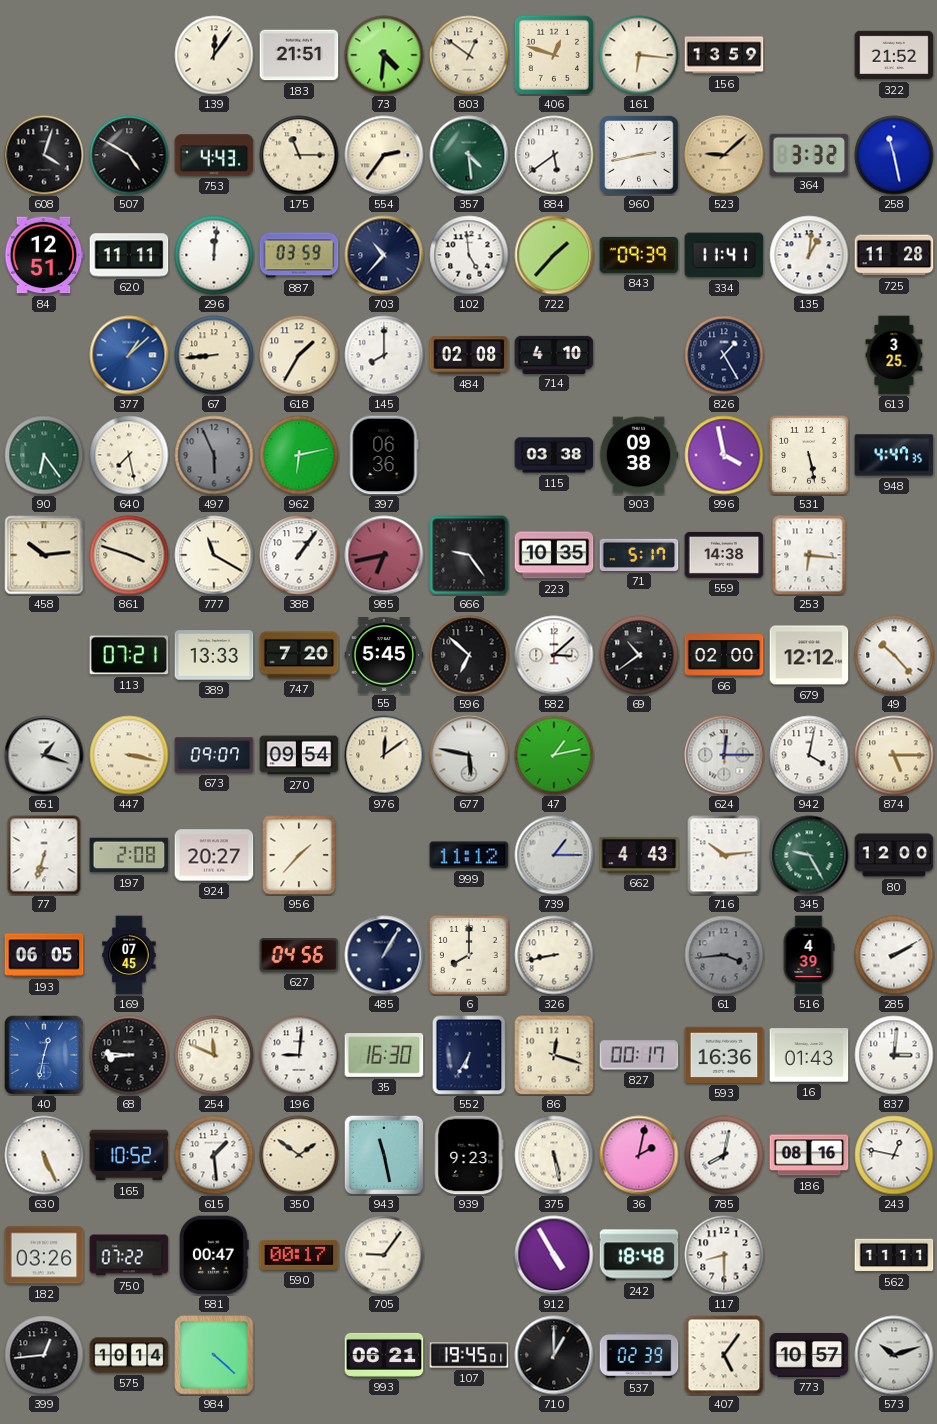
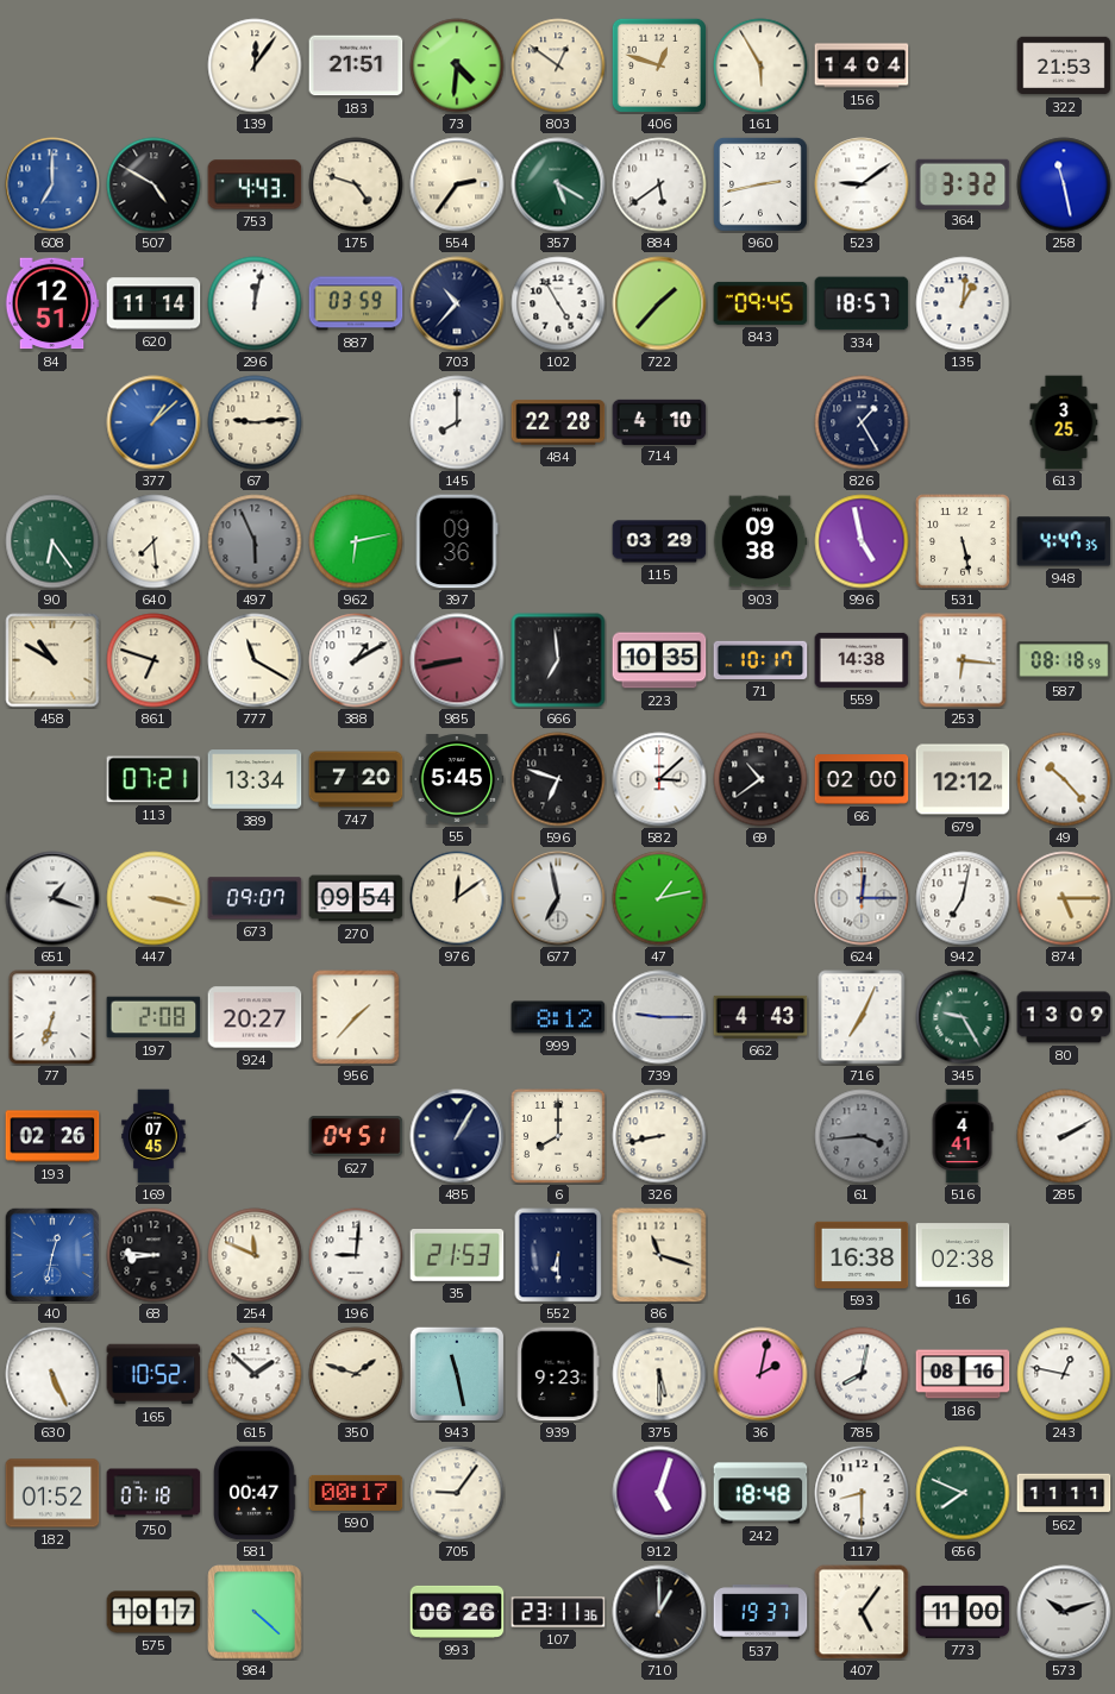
161: 6:16 -> 5:55 (760, 65)
156: 13:59 -> 14:04 (862, 65)
322: 21:52 -> 21:53 (1064, 65)
608: 4:03 -> 7:00 (52, 184)
608 dial: black -> blue (52, 184)
175: 11:15 -> 4:48 (356, 184)
357: 4:29 -> 5:20 (558, 184)
523: 9:08 -> 9:09 (862, 184)
523 dial: champagne -> white (862, 184)
620: 11:11 -> 11:14 (154, 303)
296: 12:01 -> 12:02 (255, 303)
102: 4:59 -> 4:55 (558, 303)
843: 09:39 -> 09:45 (760, 303)
334: 11:41 -> 18:57 (862, 303)
725: 11:28 -> none (894, 255)
67: 8:44 -> 9:14 (255, 422)
618: 1:35 -> none (299, 355)
484: 02:08 -> 22:28 (558, 422)
640: 7:28 -> 7:29 (154, 541)
397: 06:36 -> 09:36 (457, 541)
115: 03:38 -> 03:29 (659, 541)
996: 3:58 -> 4:58 (862, 541)
458: 10:14 -> 10:50 (52, 660)
861: 3:48 -> 6:48 (154, 660)
388: 1:06 -> 1:10 (356, 660)
985: 6:43 -> 8:43 (457, 660)
666: 9:24 -> 6:59 (558, 660)
71: 5:17 -> 10:17 (760, 660)
587: none -> 08:18 (1064, 660)
389: 13:33 -> 13:34 (255, 779)
596: 6:52 -> 6:48 (558, 779)
677: 5:47 -> 6:58 (558, 898)
942: 4:02 -> 7:02 (963, 898)
999: 11:12 -> 8:12 (558, 1017)
739: 1:15 -> 9:15 (659, 1017)
716: 10:14 -> 7:04 (862, 1017)
80: 12:00 -> 13:09 (1064, 1017)
193: 06:05 -> 02:26 (52, 1136)
627: 04:56 -> 04:51 (356, 1136)
516: 4:39 -> 4:41 (963, 1136)
35: 16:30 -> 21:53 (457, 1256)
552: 6:35 -> 6:30 (558, 1255)
86: 12:18 -> 11:18 (659, 1255)
827: 00:17 -> none (639, 1055)
593: 16:36 -> 16:38 (862, 1255)
16: 01:43 -> 02:38 (963, 1255)
837: 3:01 -> none (894, 1055)
615: 1:29 -> 1:52 (255, 1374)
350: 1:51 -> 1:48 (356, 1374)
375: 5:28 -> 5:30 (659, 1374)
182: 03:26 -> 01:52 (52, 1493)
750: 07:22 -> 07:18 (154, 1493)
912: 4:55 -> 5:03 (659, 1493)
656: none -> 7:49 (963, 1493)
399: 12:44 -> none (44, 1355)
575: 10:14 -> 10:17 (154, 1612)
993: 06:21 -> 06:26 (457, 1612)
107: 19:45 -> 23:11 (558, 1612)
537: 02:39 -> 19:37 (760, 1612)
773: 10:57 -> 11:00 (963, 1612)
